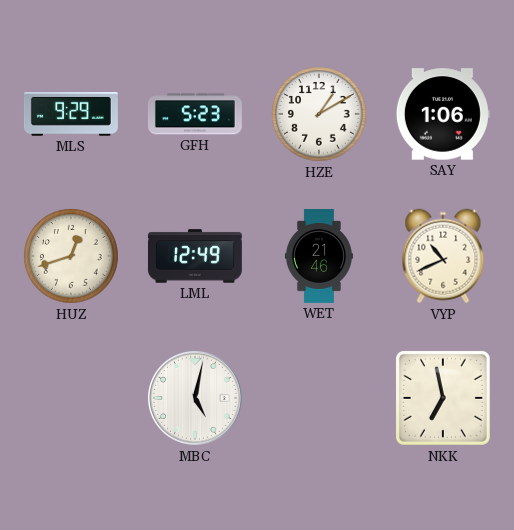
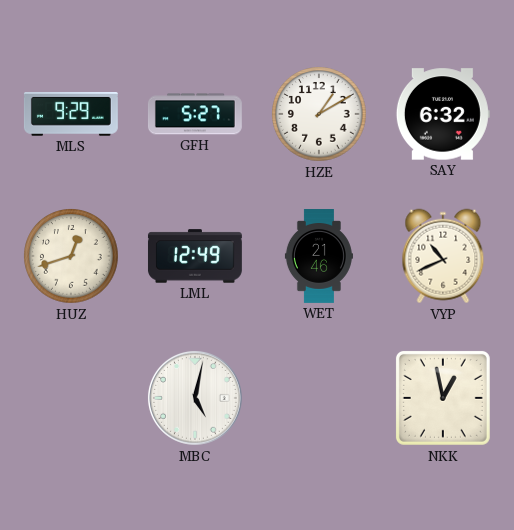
GFH: 5:23 -> 5:27 (195, 114)
SAY: 1:06 -> 6:32 (443, 114)
NKK: 6:58 -> 12:58 (443, 398)
